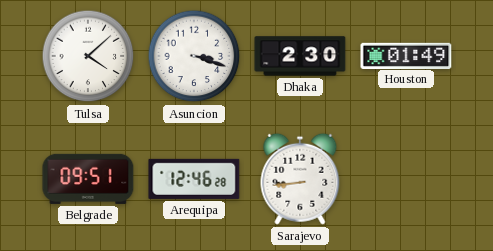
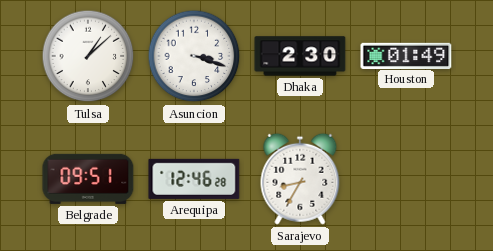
Tulsa: 4:08 -> 1:08 (88, 56)
Sarajevo: 8:44 -> 8:35 (300, 179)
